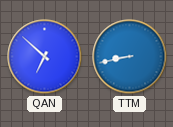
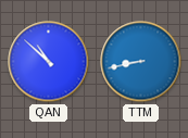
QAN: 6:52 -> 10:52 (49, 62)
